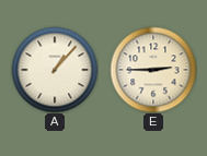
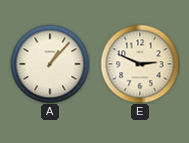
E: 2:45 -> 2:49 (140, 64)
